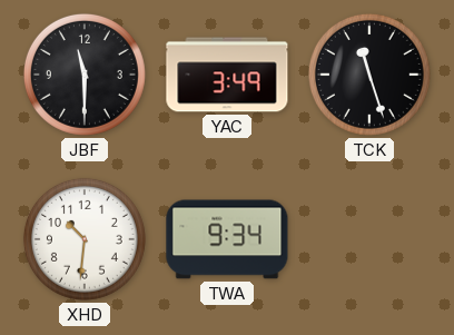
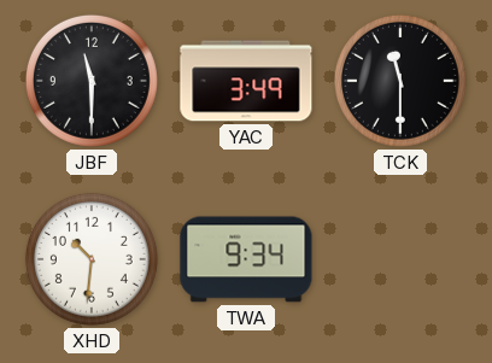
TCK: 11:27 -> 11:30 (400, 81)
